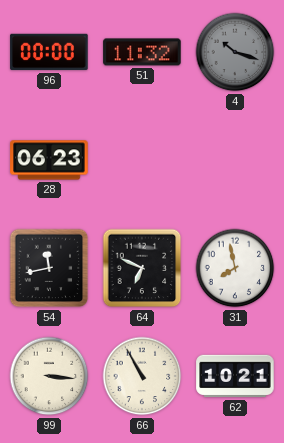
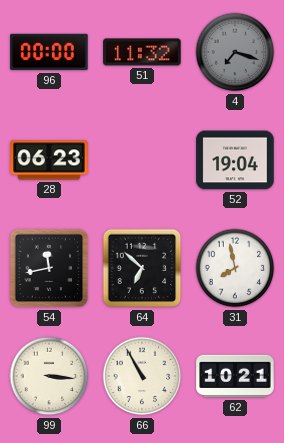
4: 10:18 -> 7:18 (235, 52)
52: none -> 19:04 (235, 160)
64: 6:49 -> 6:52 (142, 268)
